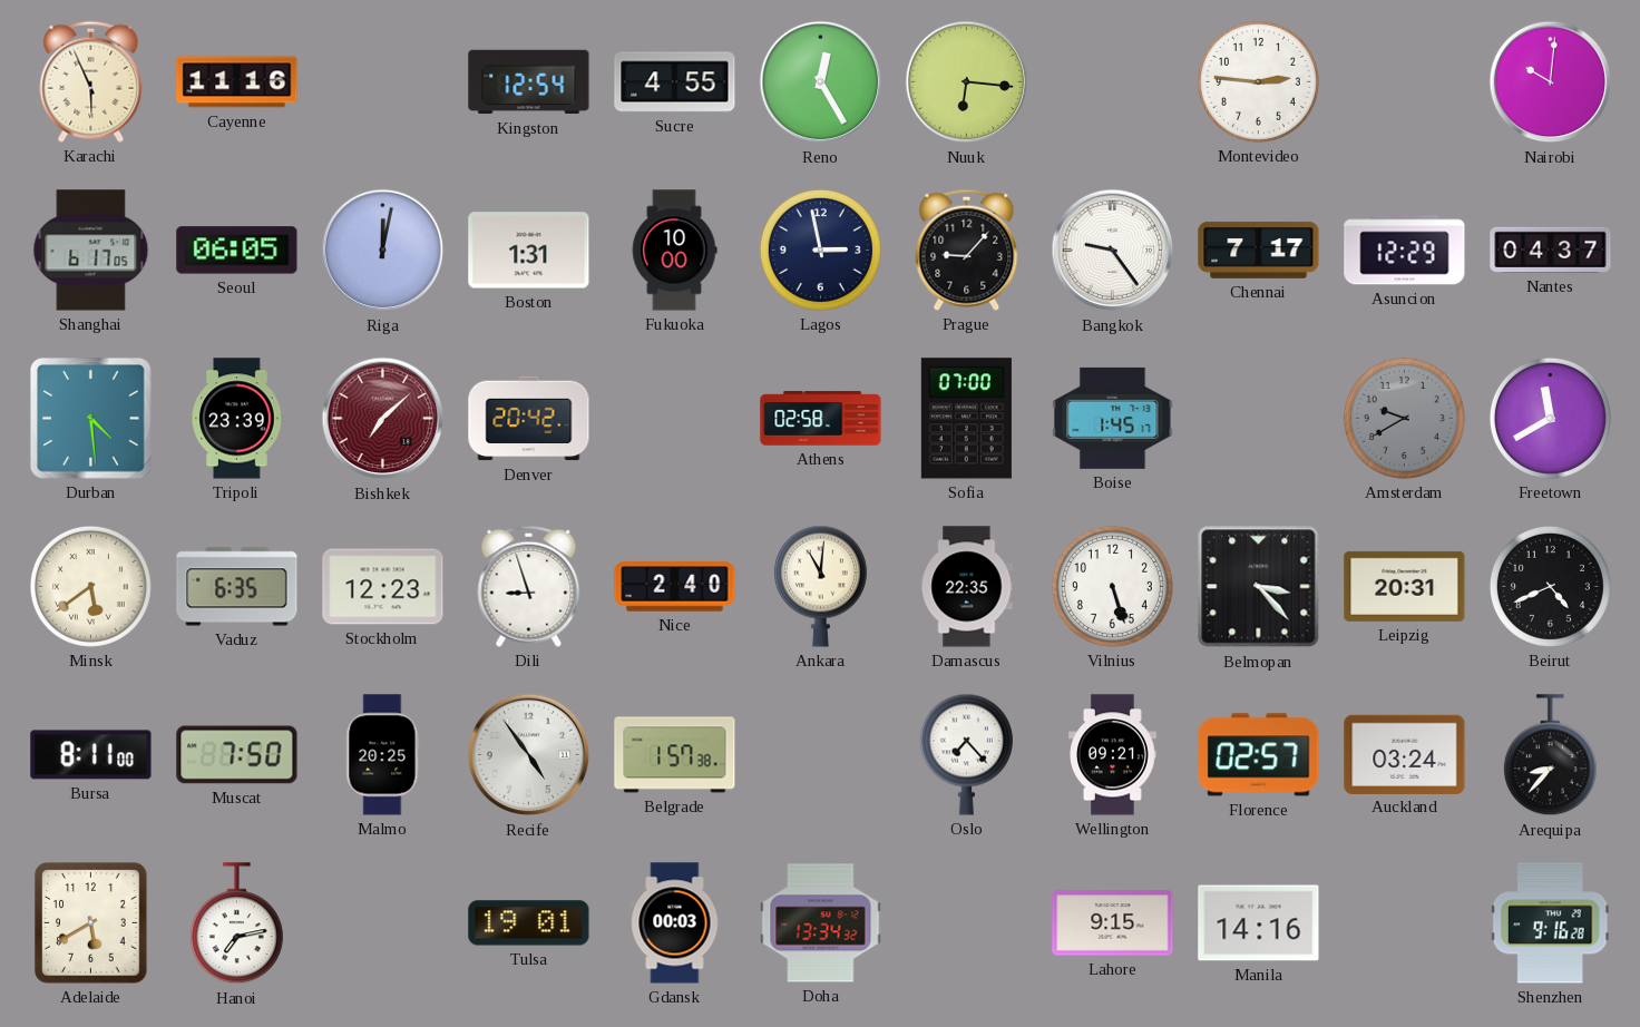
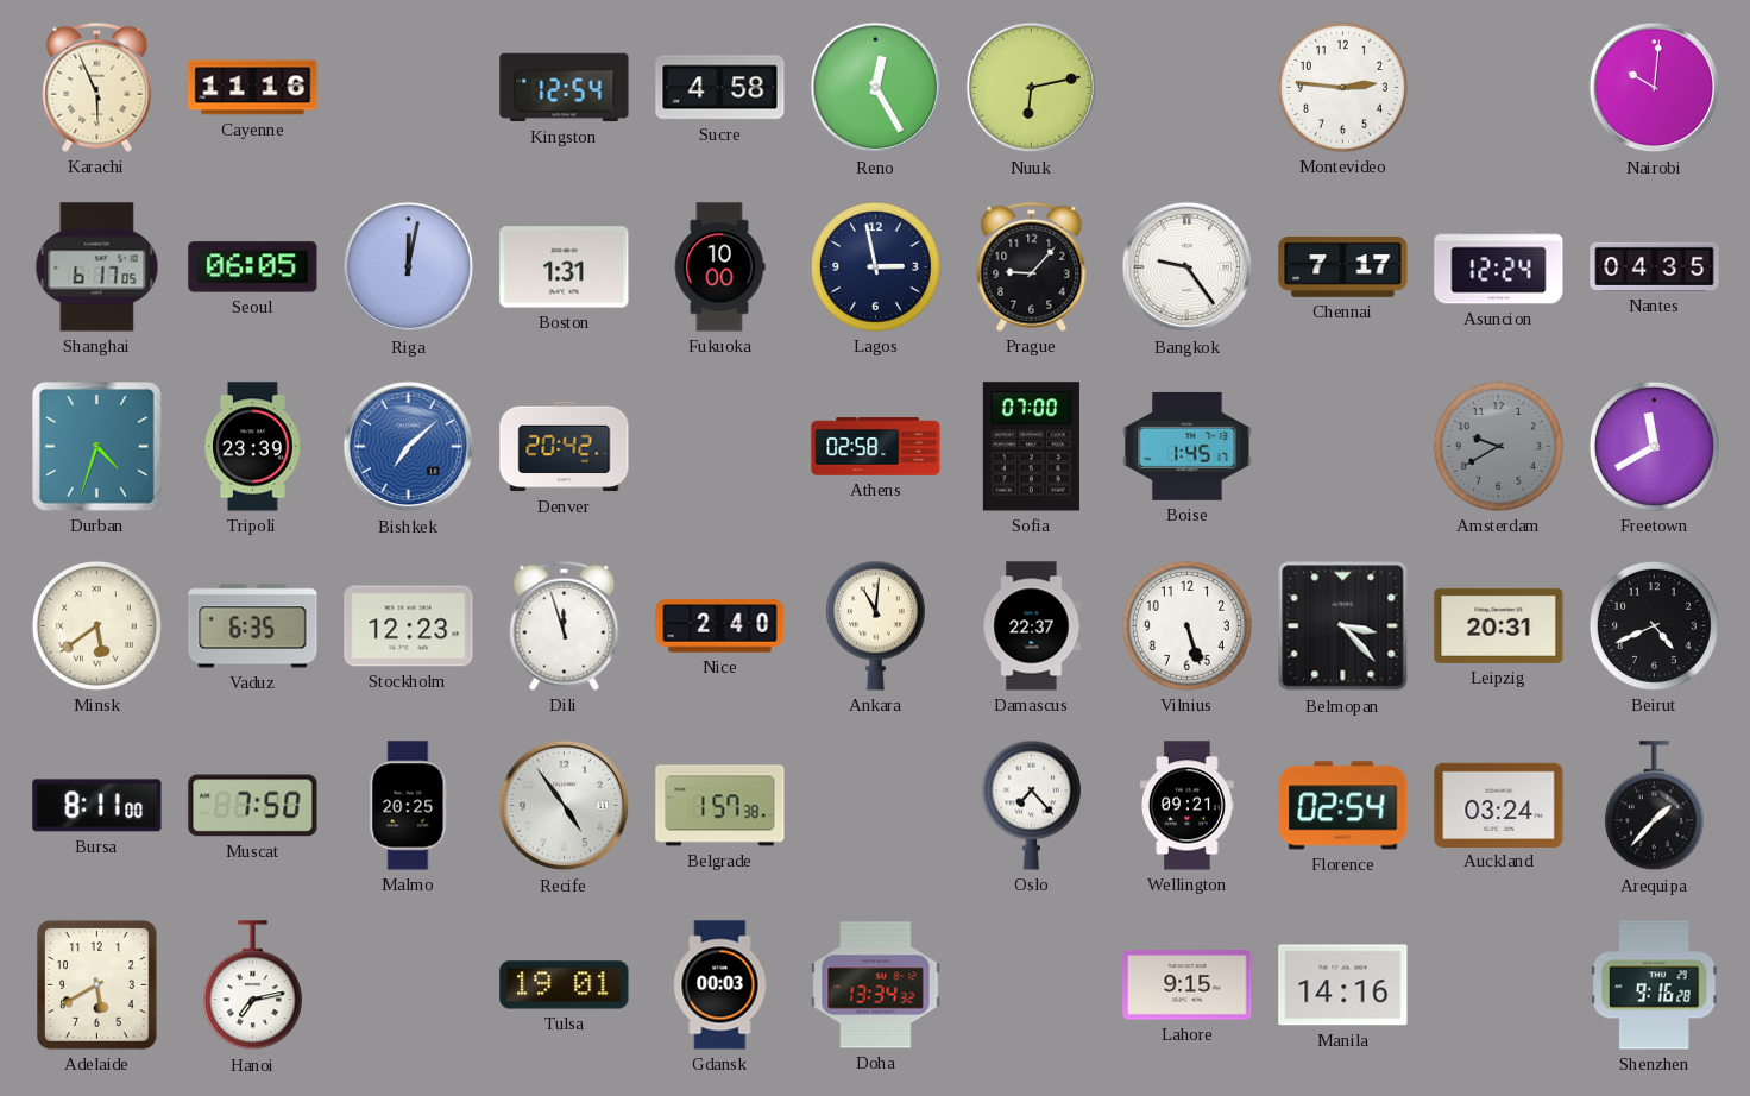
Sucre: 4:55 -> 4:58 (720, 88)
Nuuk: 6:16 -> 6:13 (1032, 88)
Asuncion: 12:29 -> 12:24 (1499, 267)
Nantes: 04:37 -> 04:35 (1655, 266)
Durban: 4:29 -> 4:33 (97, 447)
Bishkek dial: burgundy -> blue (409, 447)
Dili: 8:57 -> 11:57 (565, 625)
Damascus: 22:35 -> 22:37 (1032, 626)
Florence: 02:57 -> 02:54 (1343, 806)
Arequipa: 8:37 -> 1:37 (1654, 806)
